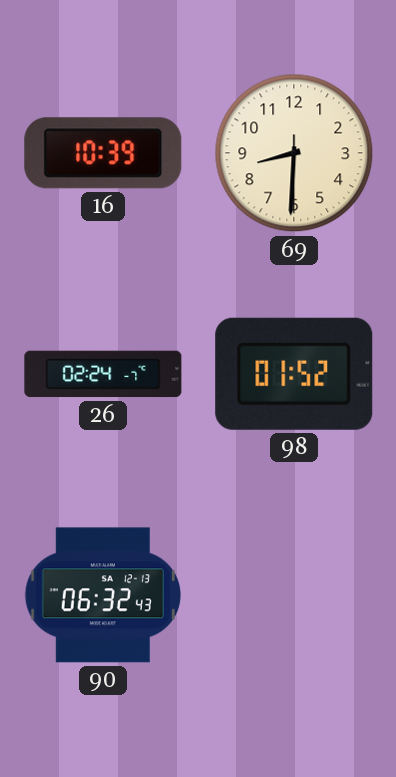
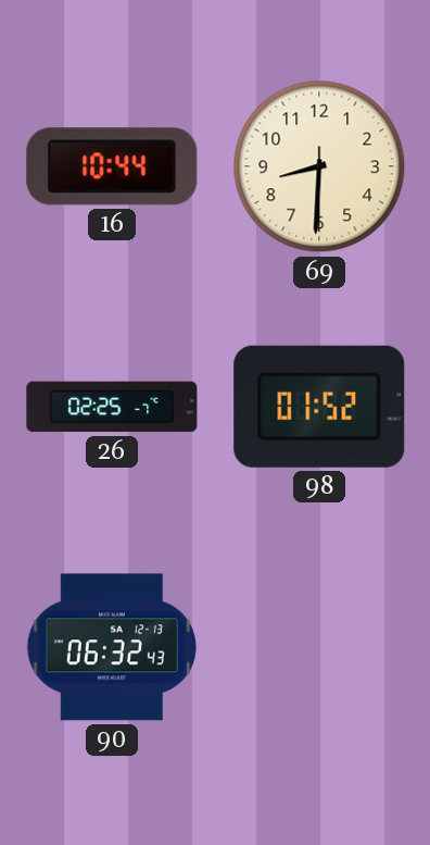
16: 10:39 -> 10:44 (112, 166)
26: 02:24 -> 02:25 (112, 407)
